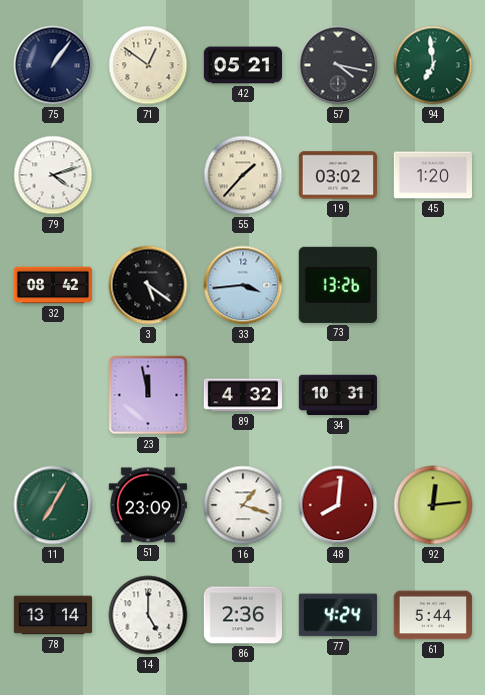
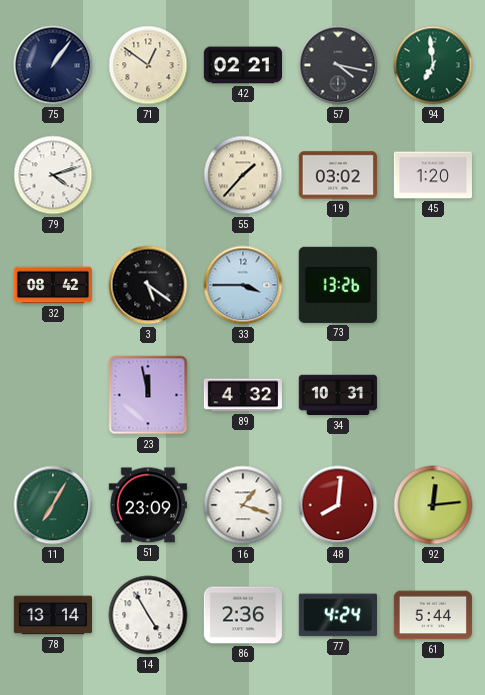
42: 05:21 -> 02:21 (242, 65)
33: 3:44 -> 3:45 (243, 285)
14: 5:00 -> 4:55 (148, 615)
